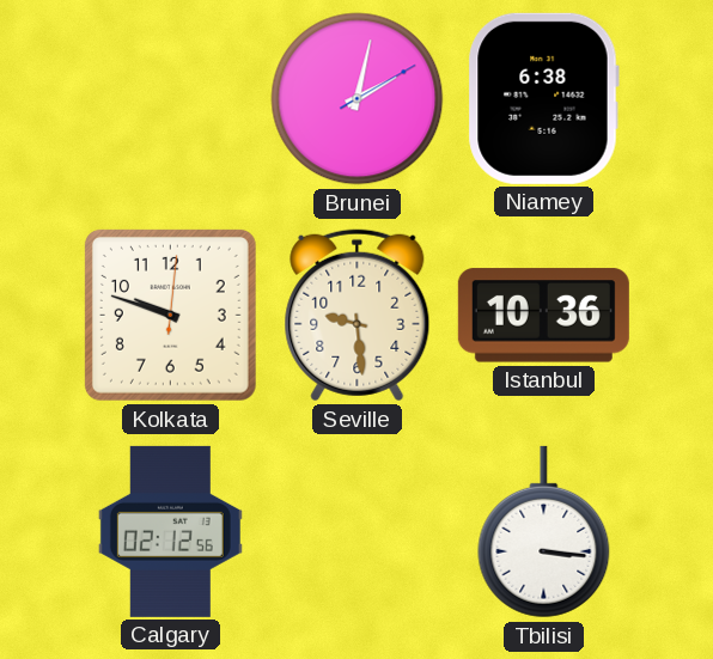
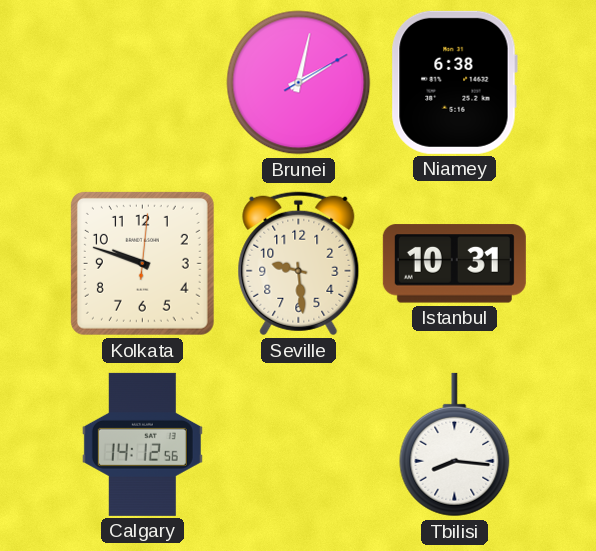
Istanbul: 10:36 -> 10:31 (454, 264)
Calgary: 02:12 -> 14:12 (142, 444)
Tbilisi: 3:16 -> 8:16 (455, 445)
